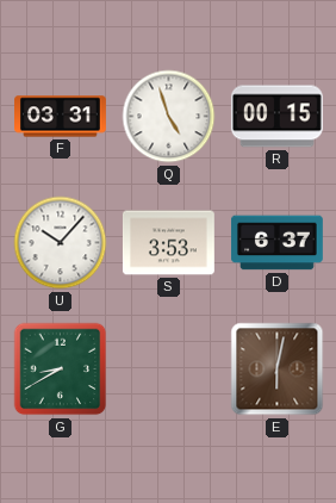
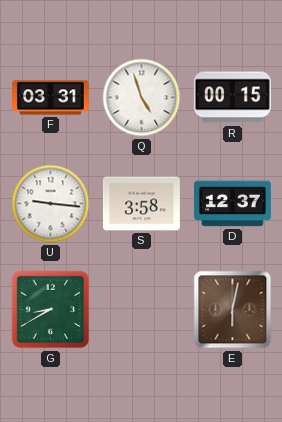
U: 10:07 -> 9:16 (51, 204)
S: 3:53 -> 3:58 (141, 204)
D: 6:37 -> 12:37 (233, 204)
